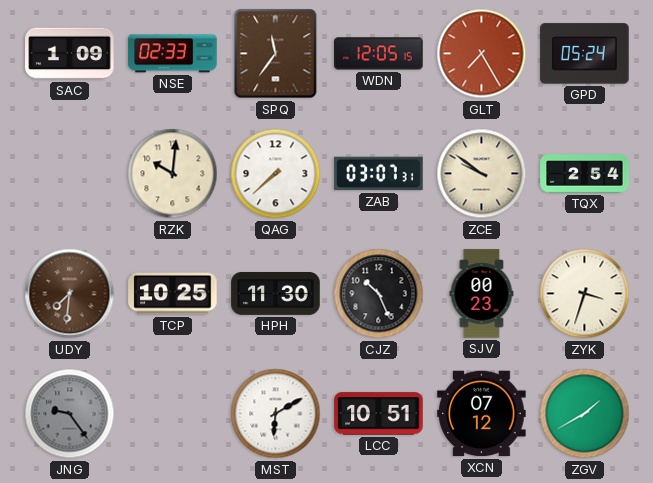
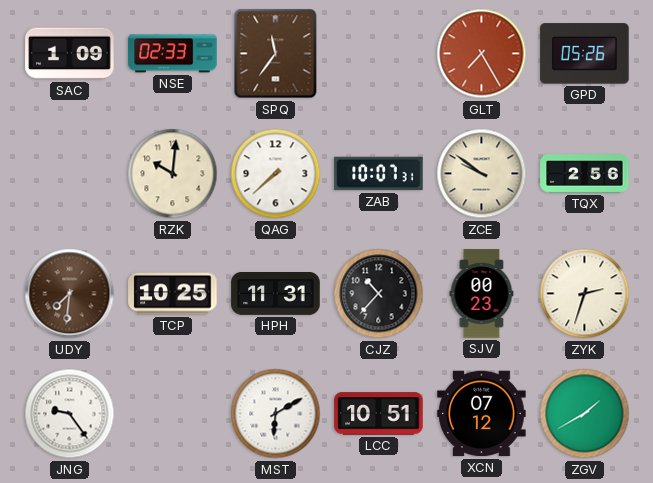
WDN: 12:05 -> none (379, 54)
GPD: 05:24 -> 05:26 (585, 54)
ZAB: 03:07 -> 10:07 (379, 174)
TQX: 2:54 -> 2:56 (585, 174)
HPH: 11:30 -> 11:31 (276, 294)
CJZ: 10:26 -> 10:37 (379, 294)
ZYK: 3:33 -> 2:33 (585, 294)
JNG dial: grey -> white (70, 414)
